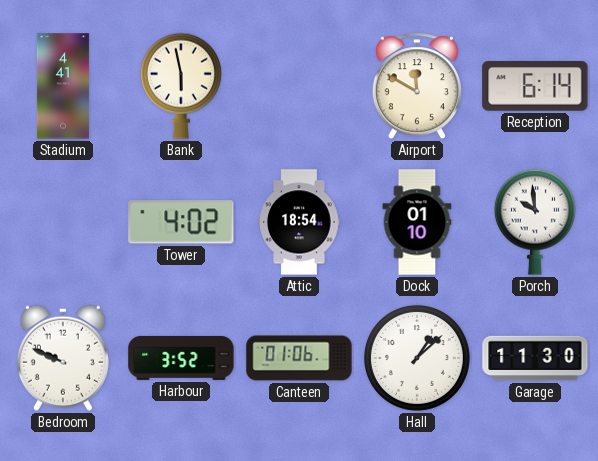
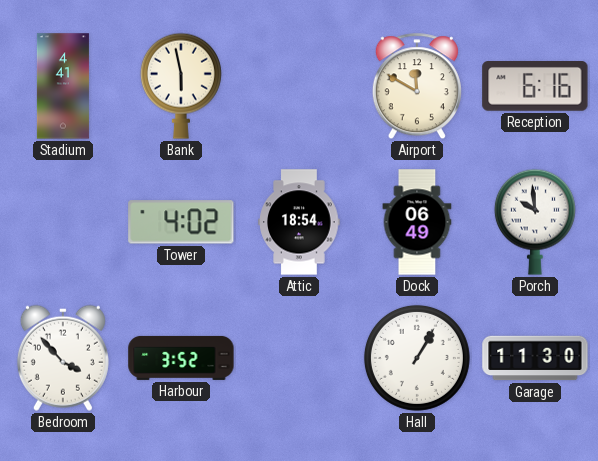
Reception: 6:14 -> 6:16 (535, 87)
Dock: 01:10 -> 06:49 (417, 222)
Bedroom: 9:49 -> 3:53 (63, 358)
Canteen: 01:06 -> none (299, 358)
Hall: 1:08 -> 1:05 (417, 358)
